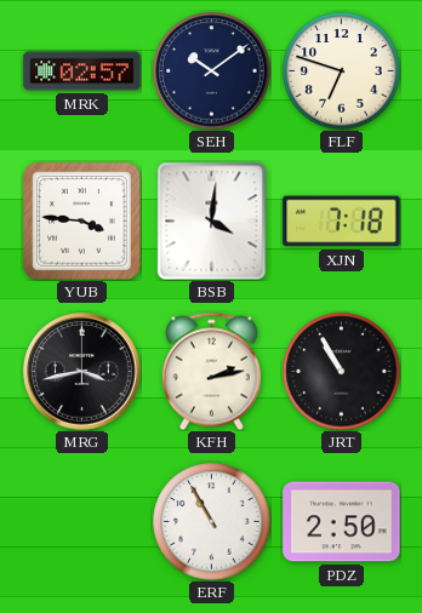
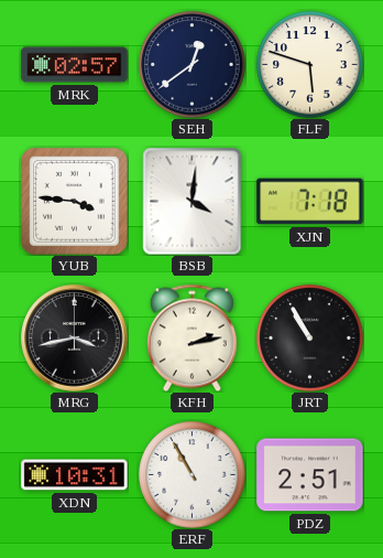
SEH: 10:09 -> 12:39 (193, 65)
FLF: 6:48 -> 5:48 (310, 65)
XDN: none -> 10:31 (75, 475)
PDZ: 2:50 -> 2:51 (310, 475)
